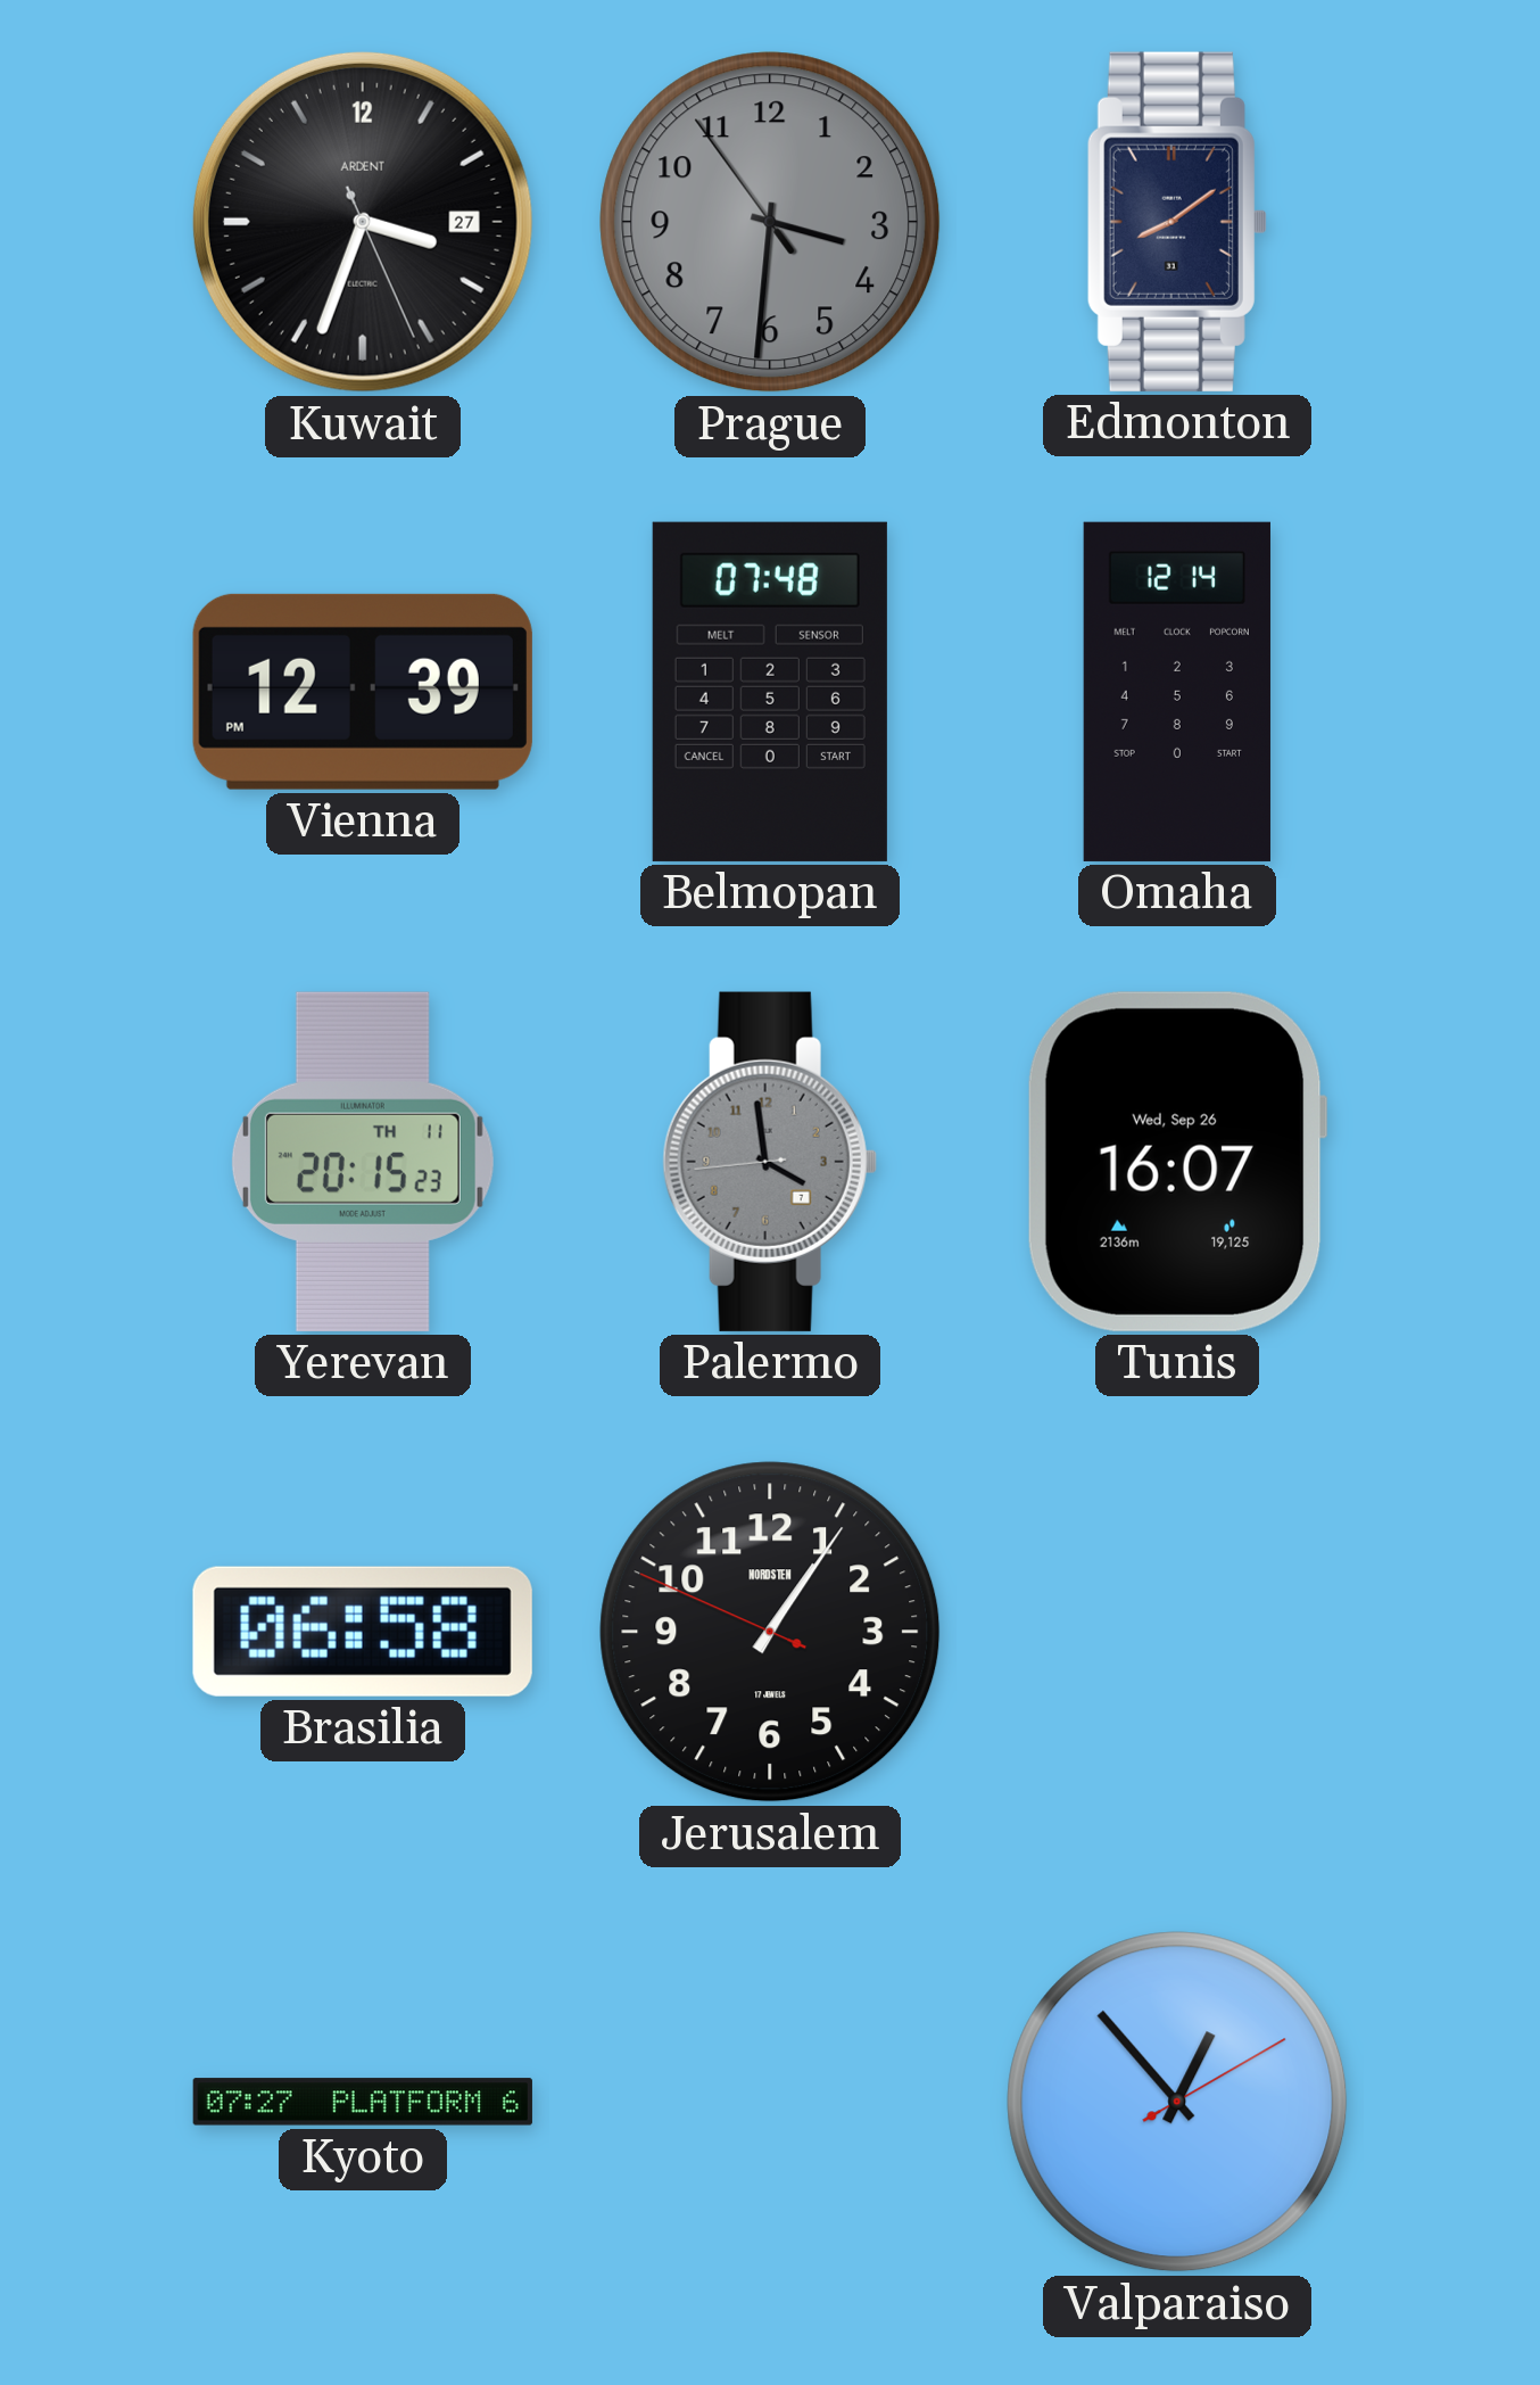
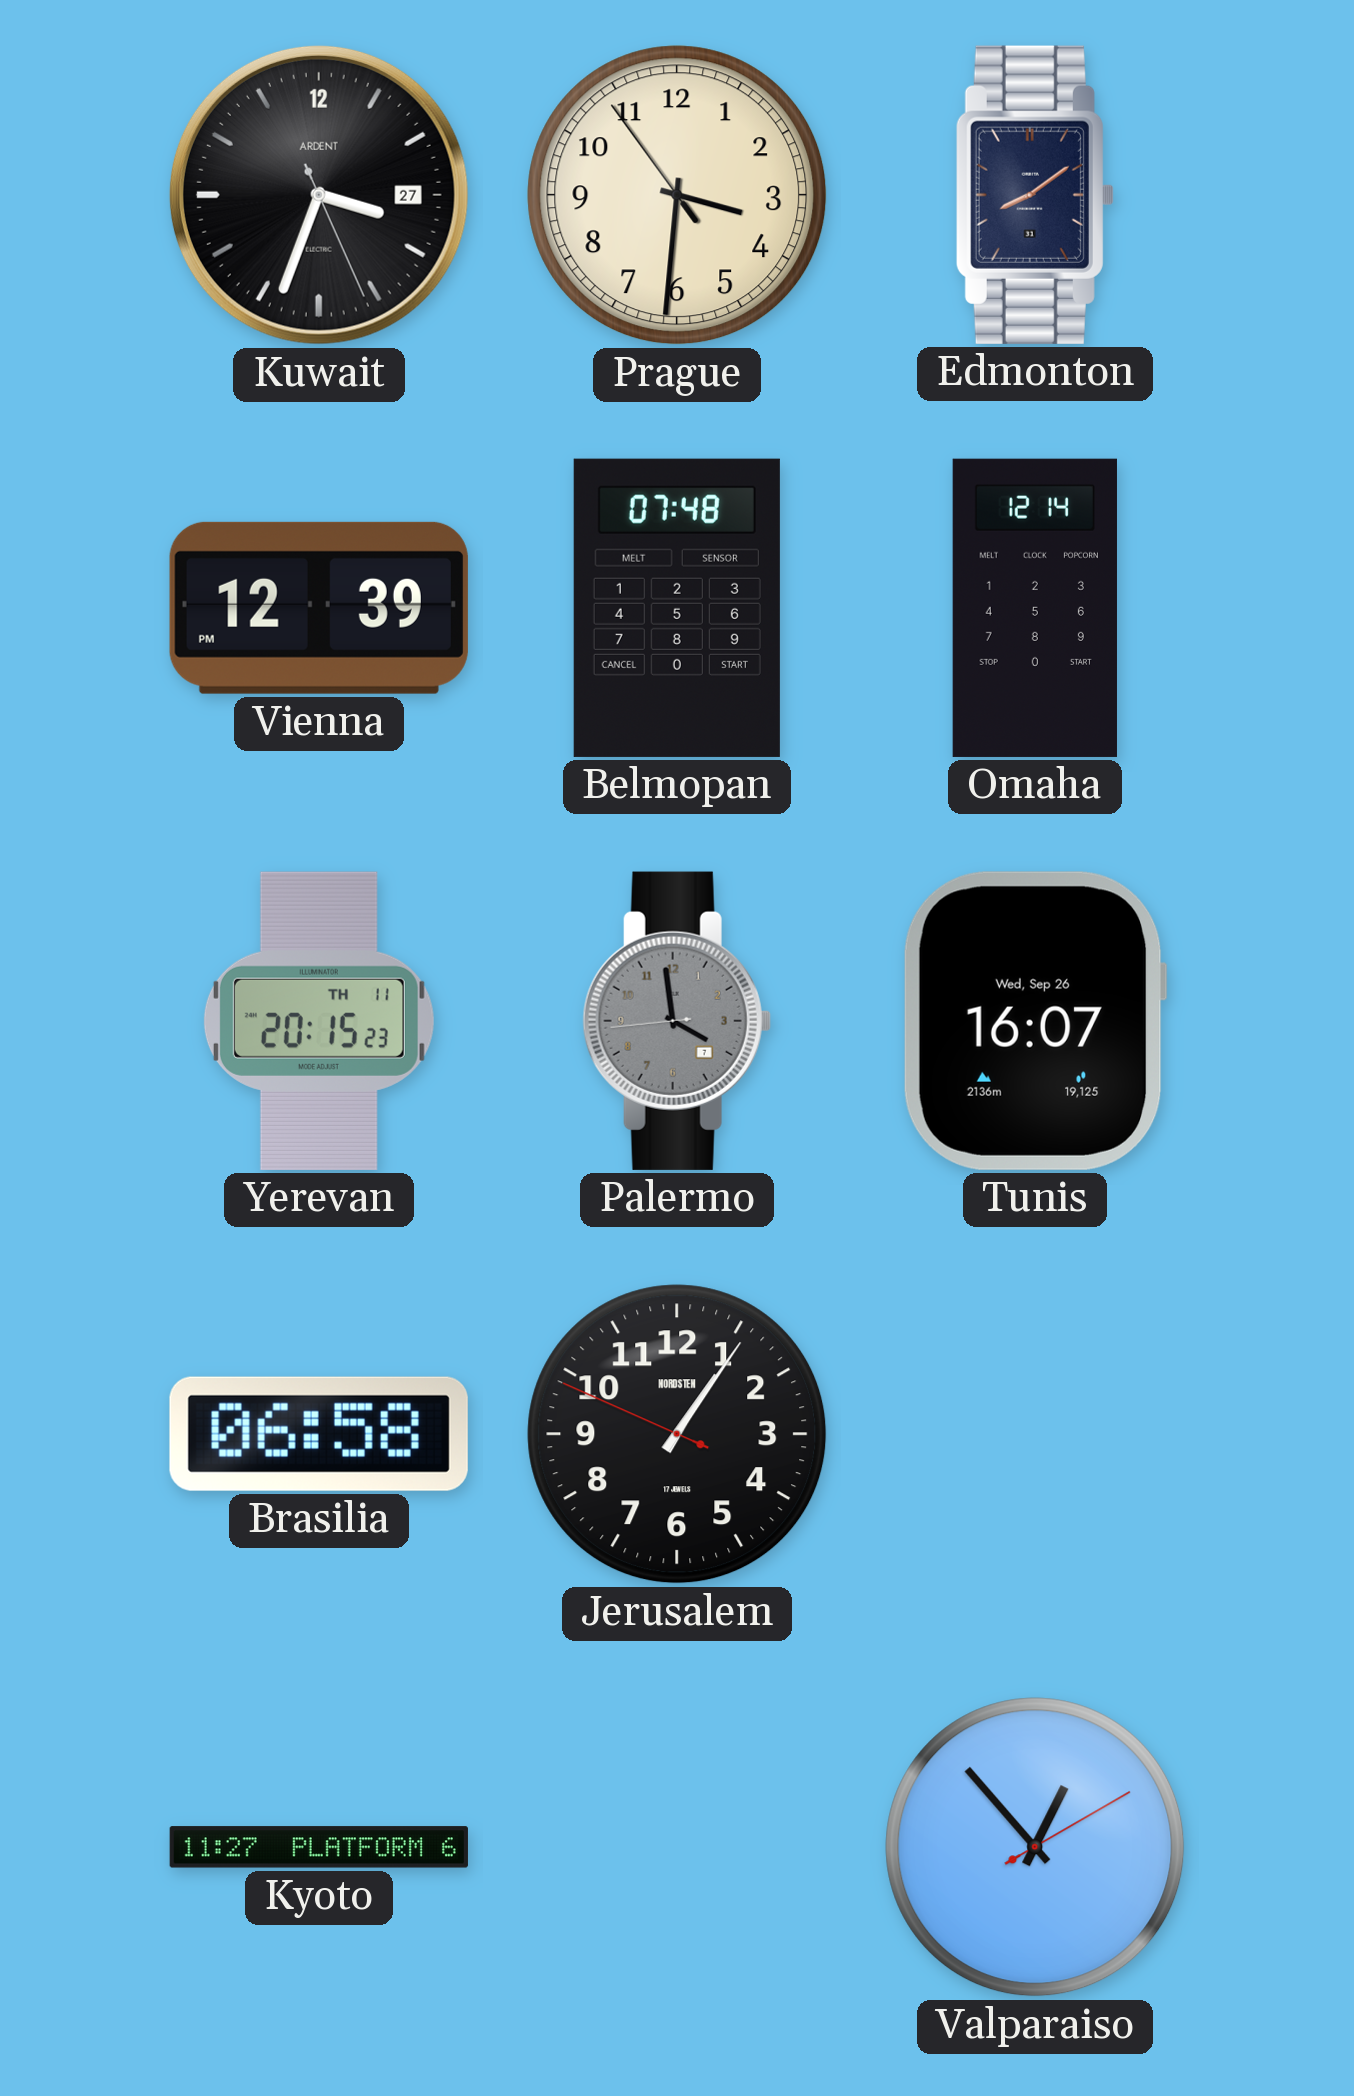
Prague dial: grey -> cream (677, 195)
Kyoto: 07:27 -> 11:27 (319, 1847)
